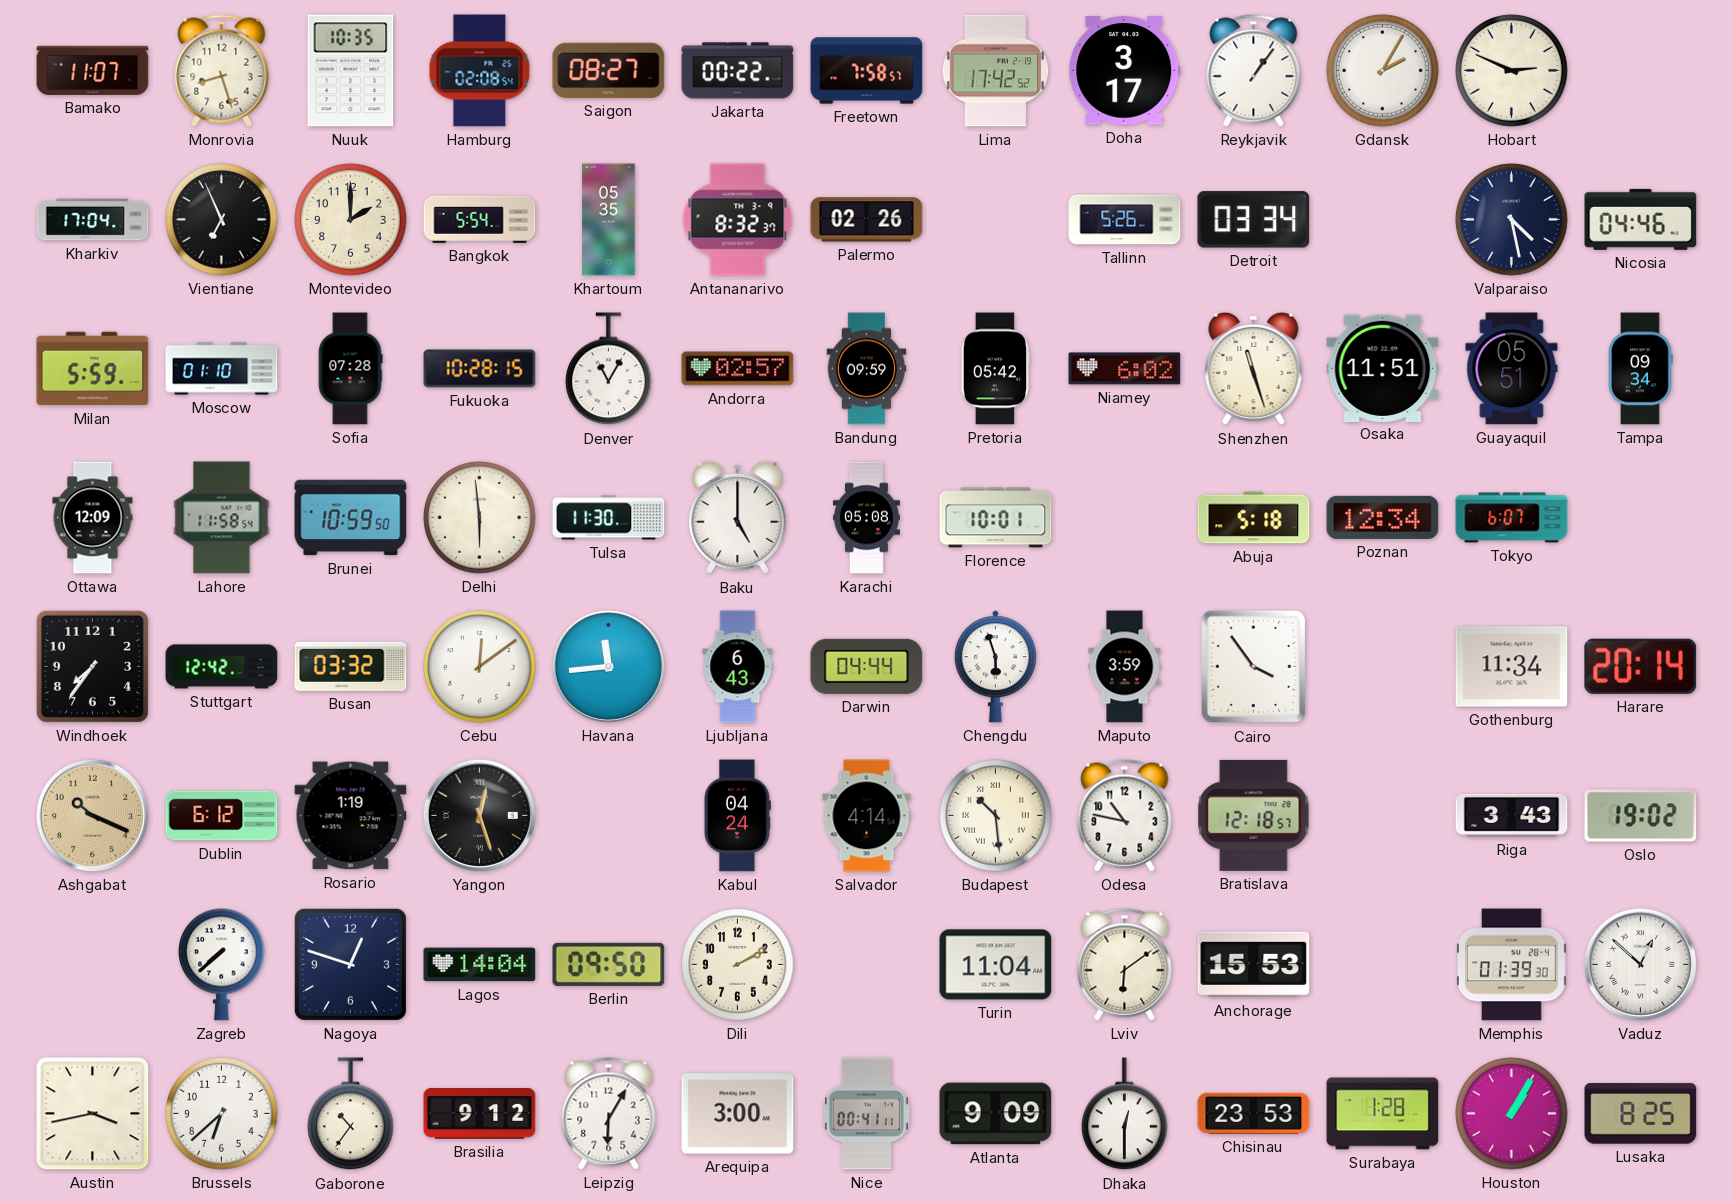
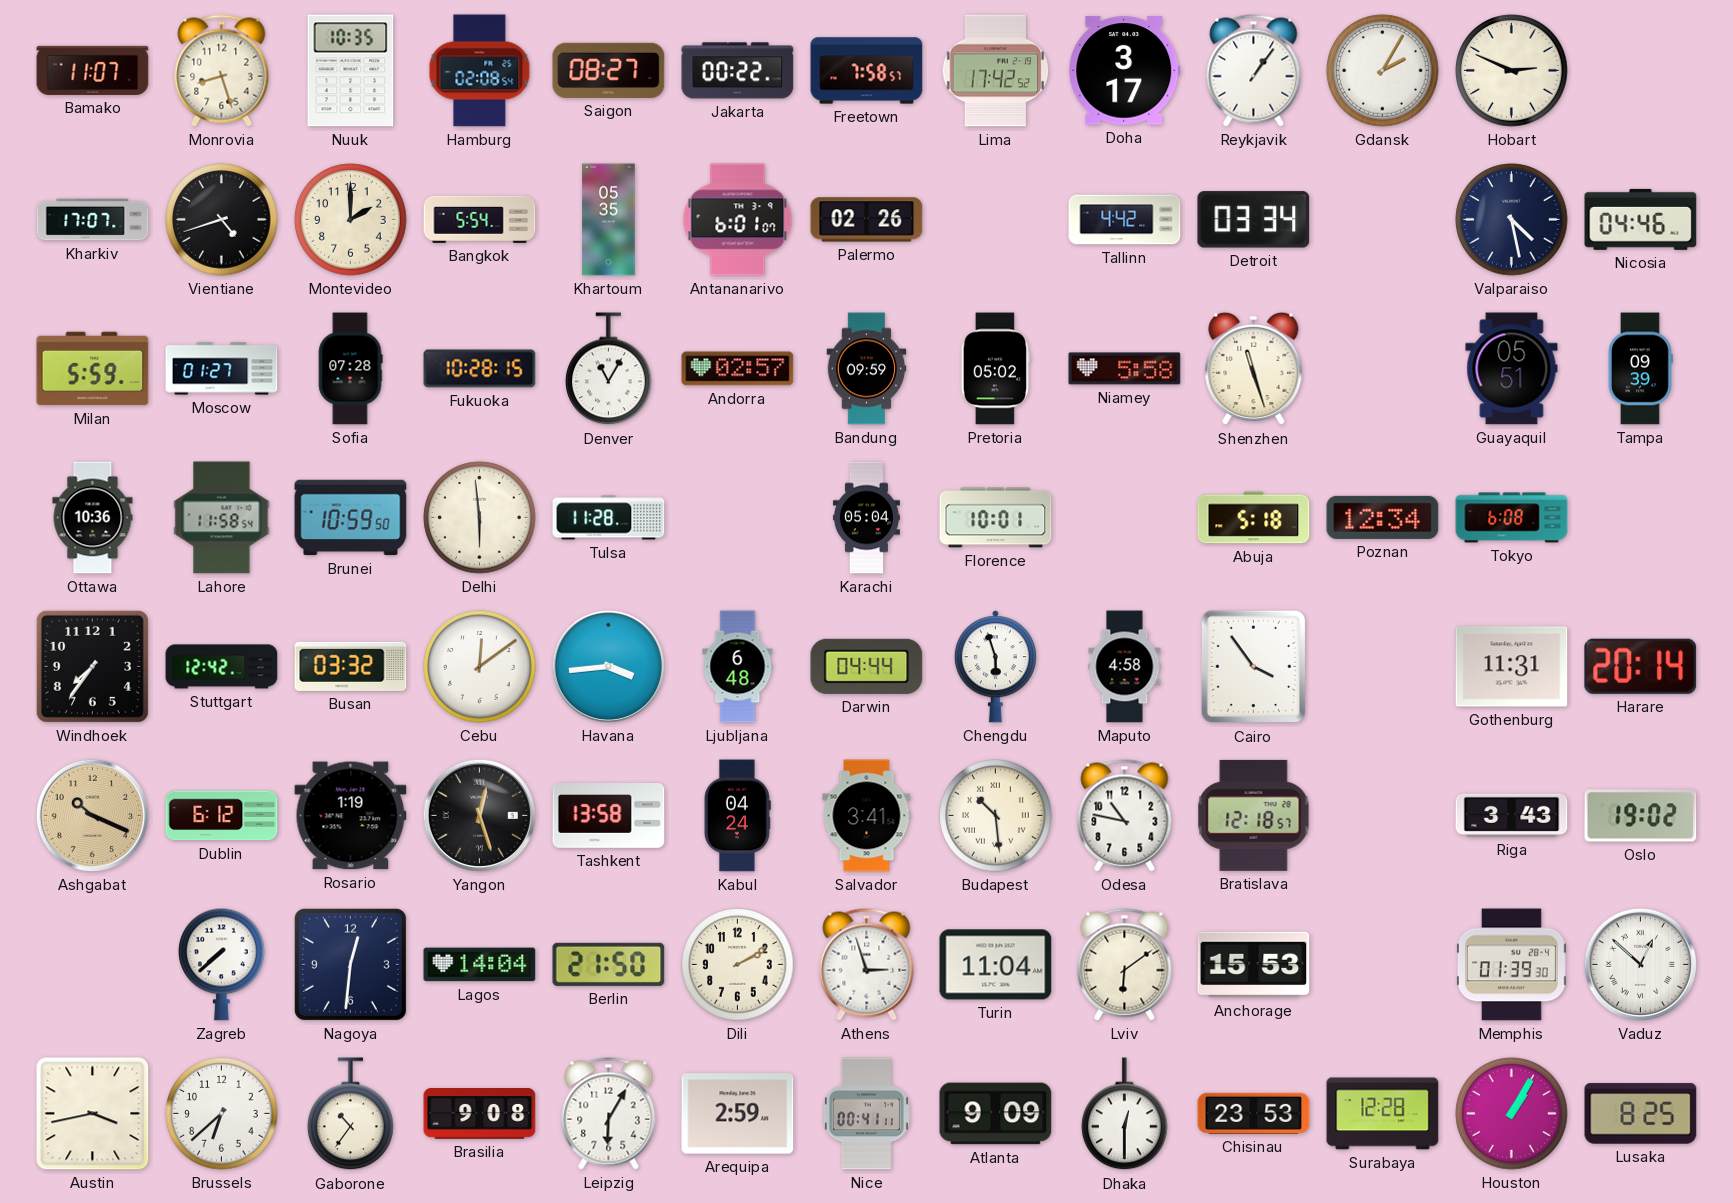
Kharkiv: 17:04 -> 17:07 (93, 220)
Vientiane: 6:56 -> 4:42 (222, 220)
Antananarivo: 8:32 -> 6:01 (738, 220)
Tallinn: 5:26 -> 4:42 (1125, 220)
Moscow: 01:10 -> 01:27 (222, 369)
Pretoria: 05:42 -> 05:02 (995, 369)
Niamey: 6:02 -> 5:58 (1125, 369)
Osaka: 11:51 -> none (1383, 368)
Tampa: 09:34 -> 09:39 (1640, 369)
Ottawa: 12:09 -> 10:36 (93, 518)
Tulsa: 11:30 -> 11:28 (609, 518)
Baku: 5:00 -> none (738, 518)
Karachi: 05:08 -> 05:04 (866, 518)
Tokyo: 6:07 -> 6:08 (1512, 518)
Havana: 11:44 -> 3:44 (608, 666)
Ljubljana: 6:43 -> 6:48 (738, 667)
Maputo: 3:59 -> 4:58 (1125, 667)
Gothenburg: 11:34 -> 11:31 (1512, 667)
Tashkent: none -> 13:58 (609, 816)
Salvador: 4:14 -> 3:41 (867, 816)
Nagoya: 12:48 -> 12:31 (350, 964)
Berlin: 09:50 -> 21:50 (609, 964)
Athens: none -> 2:57 (867, 965)
Brasilia: 9:12 -> 9:08 (480, 1114)
Arequipa: 3:00 -> 2:59 (738, 1114)
Surabaya: 1:28 -> 12:28 (1383, 1114)
